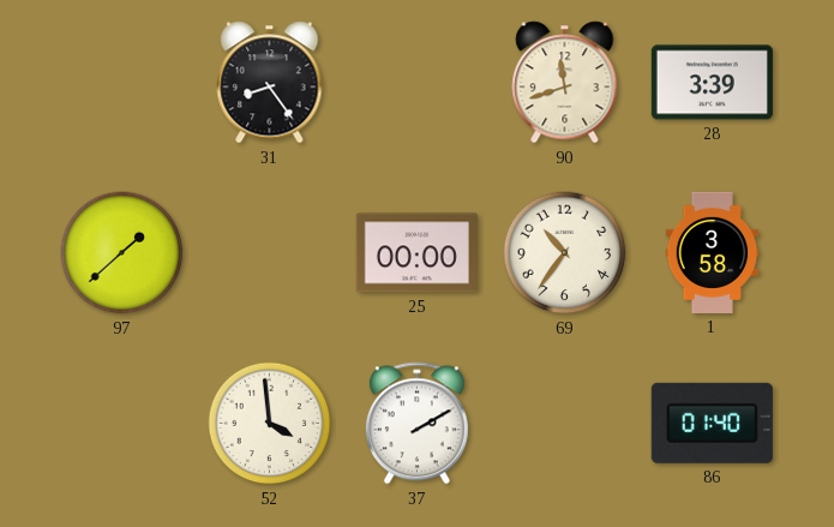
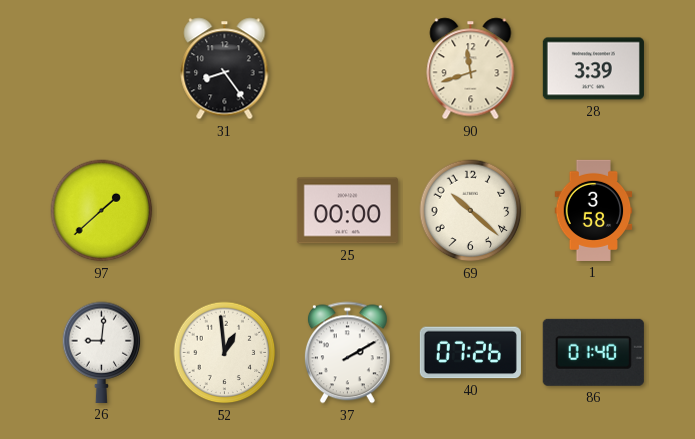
69: 10:36 -> 10:22 (471, 211)
26: none -> 9:01 (102, 352)
52: 3:59 -> 12:59 (225, 353)
40: none -> 07:26 (470, 353)
